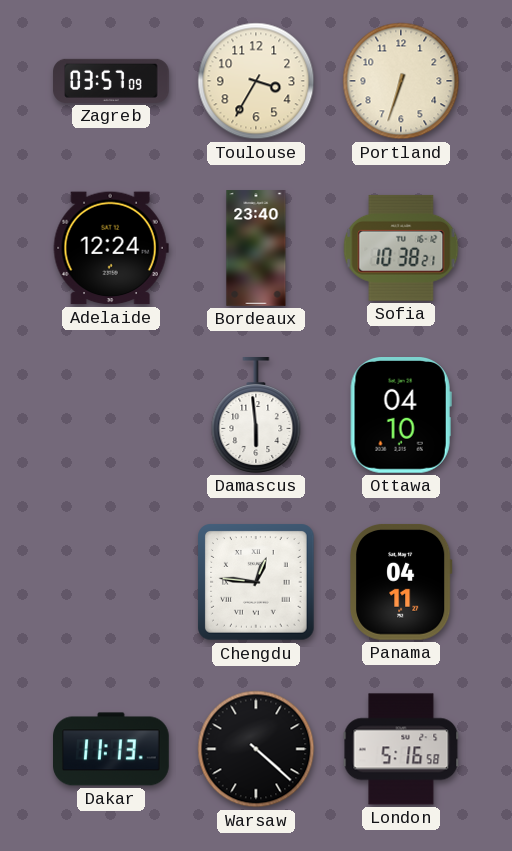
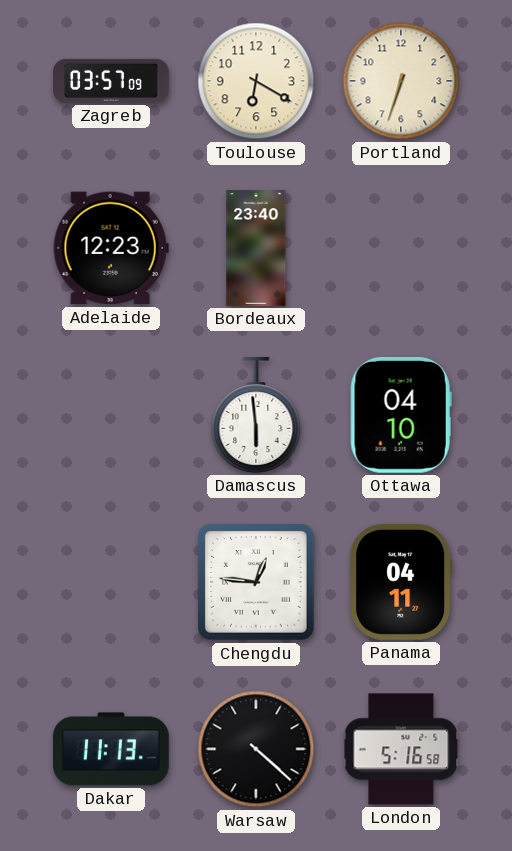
Toulouse: 3:35 -> 6:20 (256, 81)
Adelaide: 12:24 -> 12:23 (111, 248)
Sofia: 10:38 -> none (401, 248)
